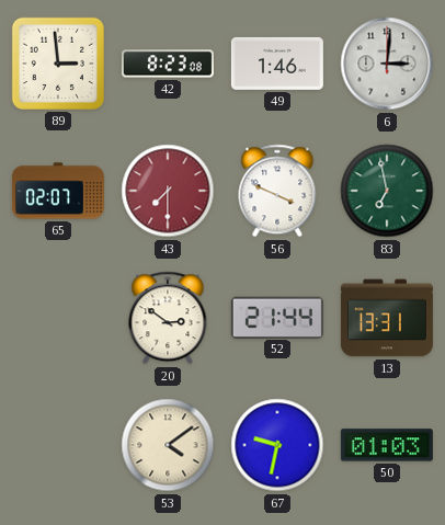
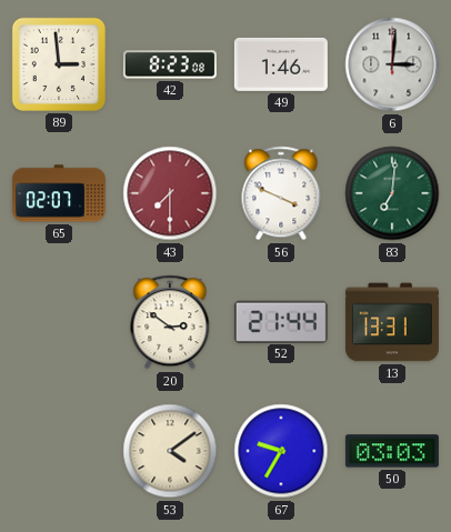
83: 6:58 -> 7:01 (392, 193)
67: 9:32 -> 9:35 (281, 451)
50: 01:03 -> 03:03 (392, 451)
